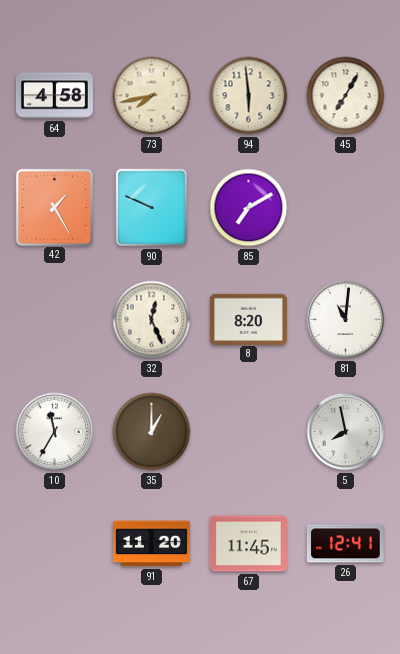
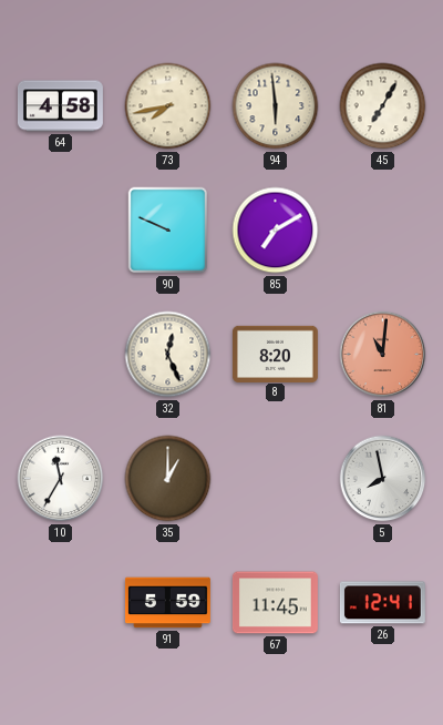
42: 1:25 -> none (54, 207)
81 dial: white -> salmon (383, 355)
91: 11:20 -> 5:59 (167, 603)
